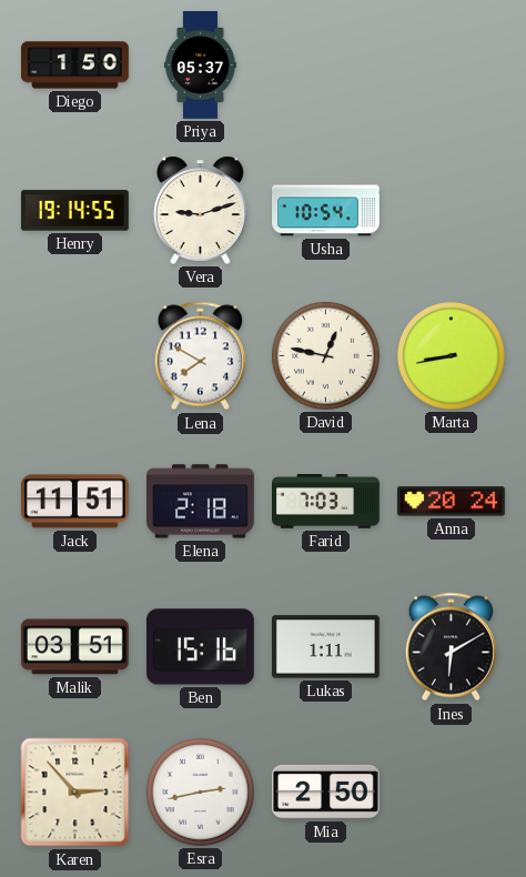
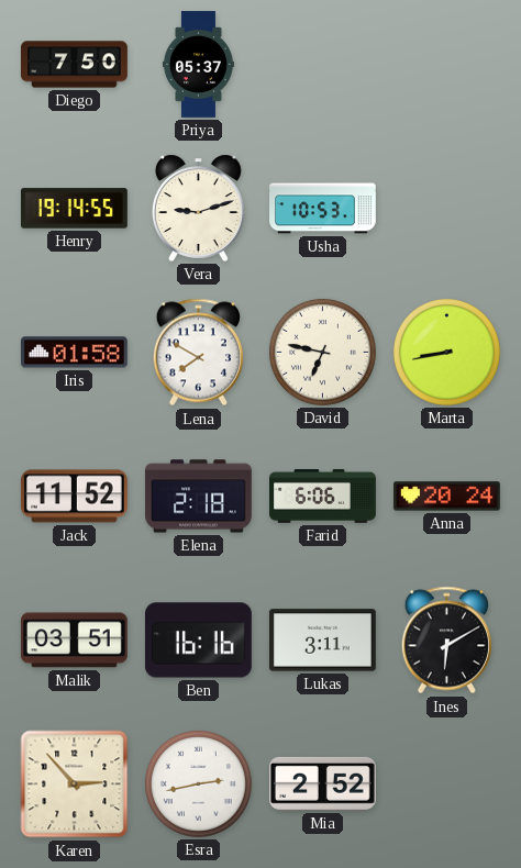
Diego: 1:50 -> 7:50 (75, 65)
Usha: 10:54 -> 10:53 (323, 209)
Iris: none -> 01:58 (74, 353)
David: 12:47 -> 6:47 (322, 352)
Jack: 11:51 -> 11:52 (75, 497)
Farid: 7:03 -> 6:06 (323, 497)
Ben: 15:16 -> 16:16 (198, 641)
Lukas: 1:11 -> 3:11 (322, 641)
Mia: 2:50 -> 2:52 (322, 783)
